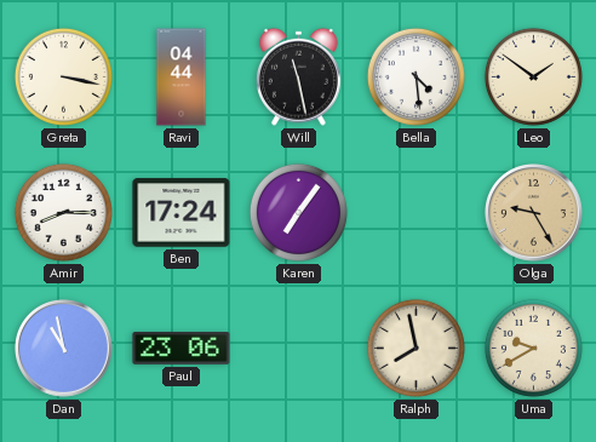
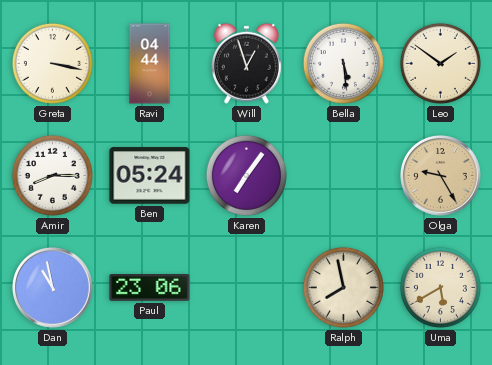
Will: 11:28 -> 12:57 (246, 63)
Bella: 4:29 -> 5:29 (343, 63)
Ben: 17:24 -> 05:24 (150, 176)
Uma: 9:40 -> 5:40 (440, 287)
